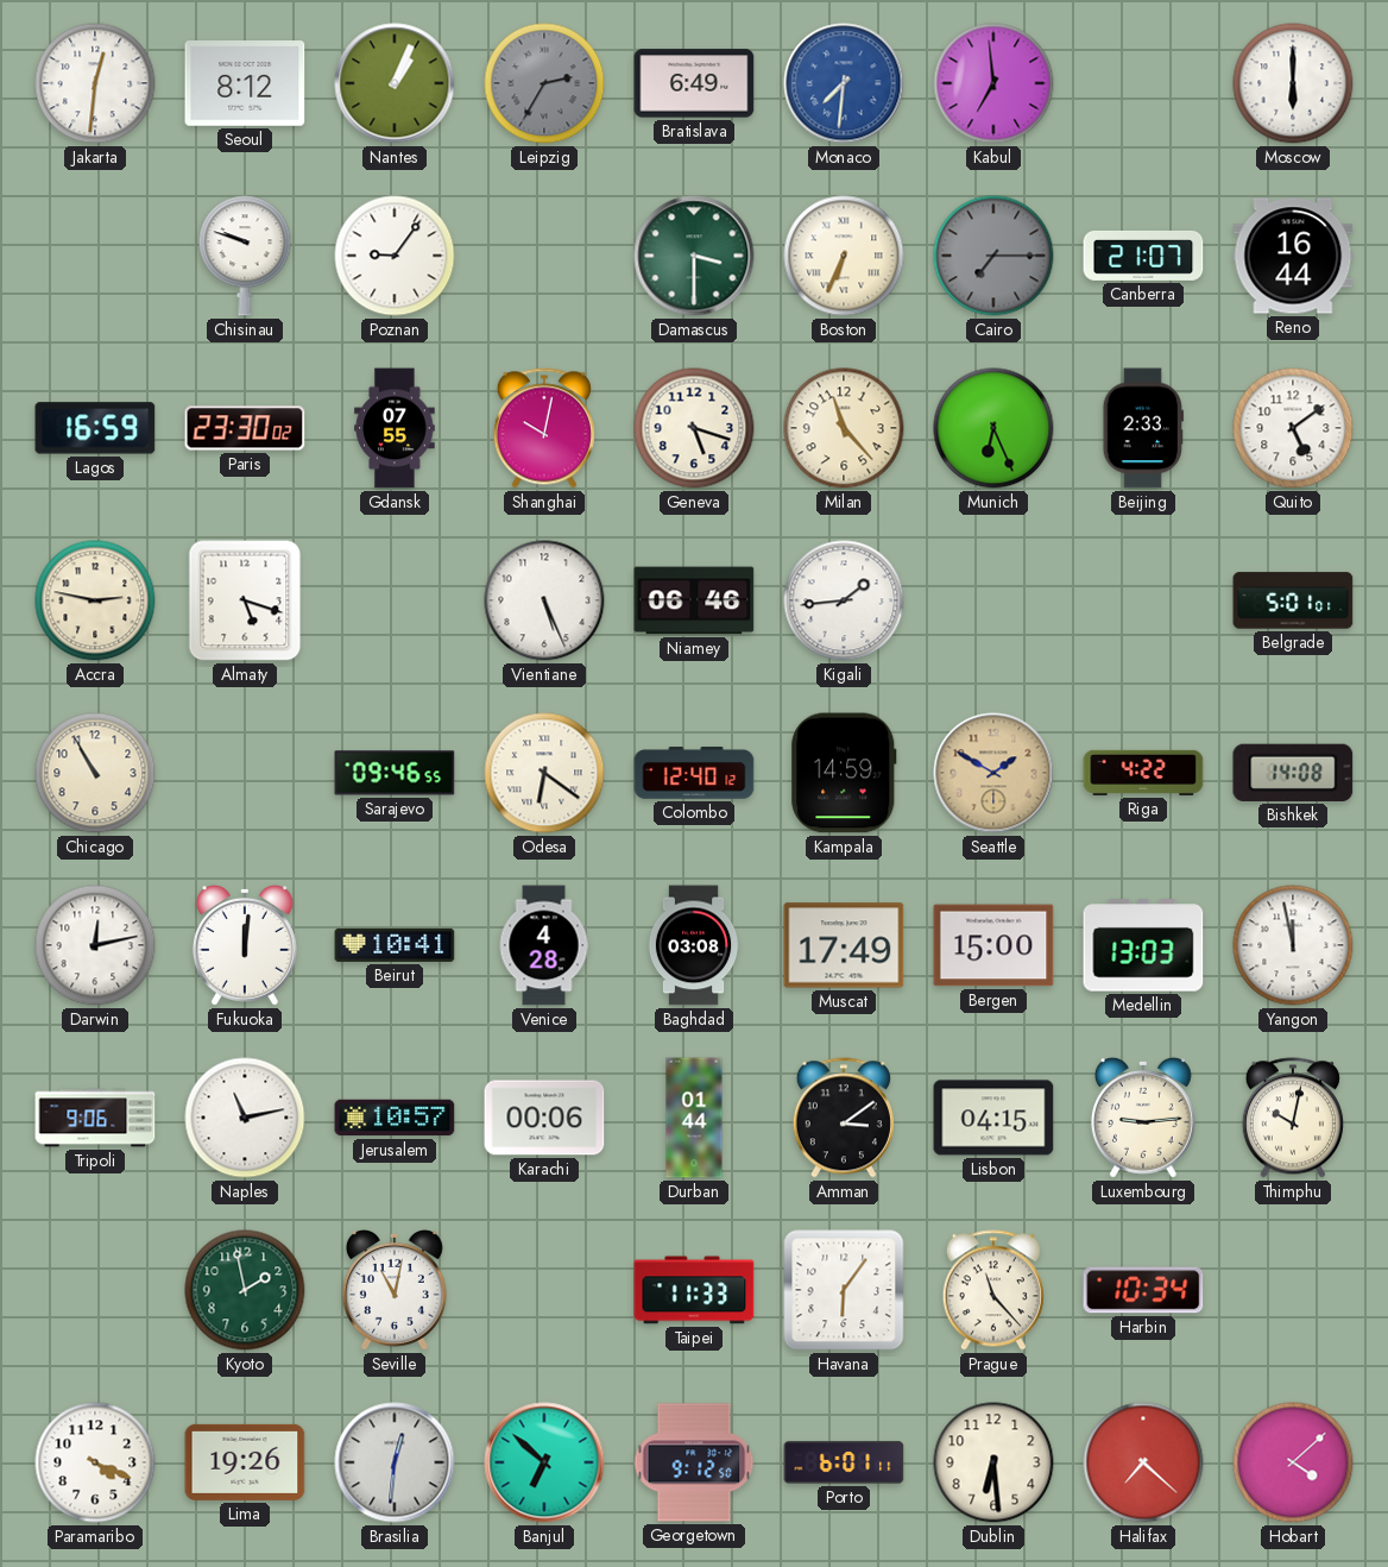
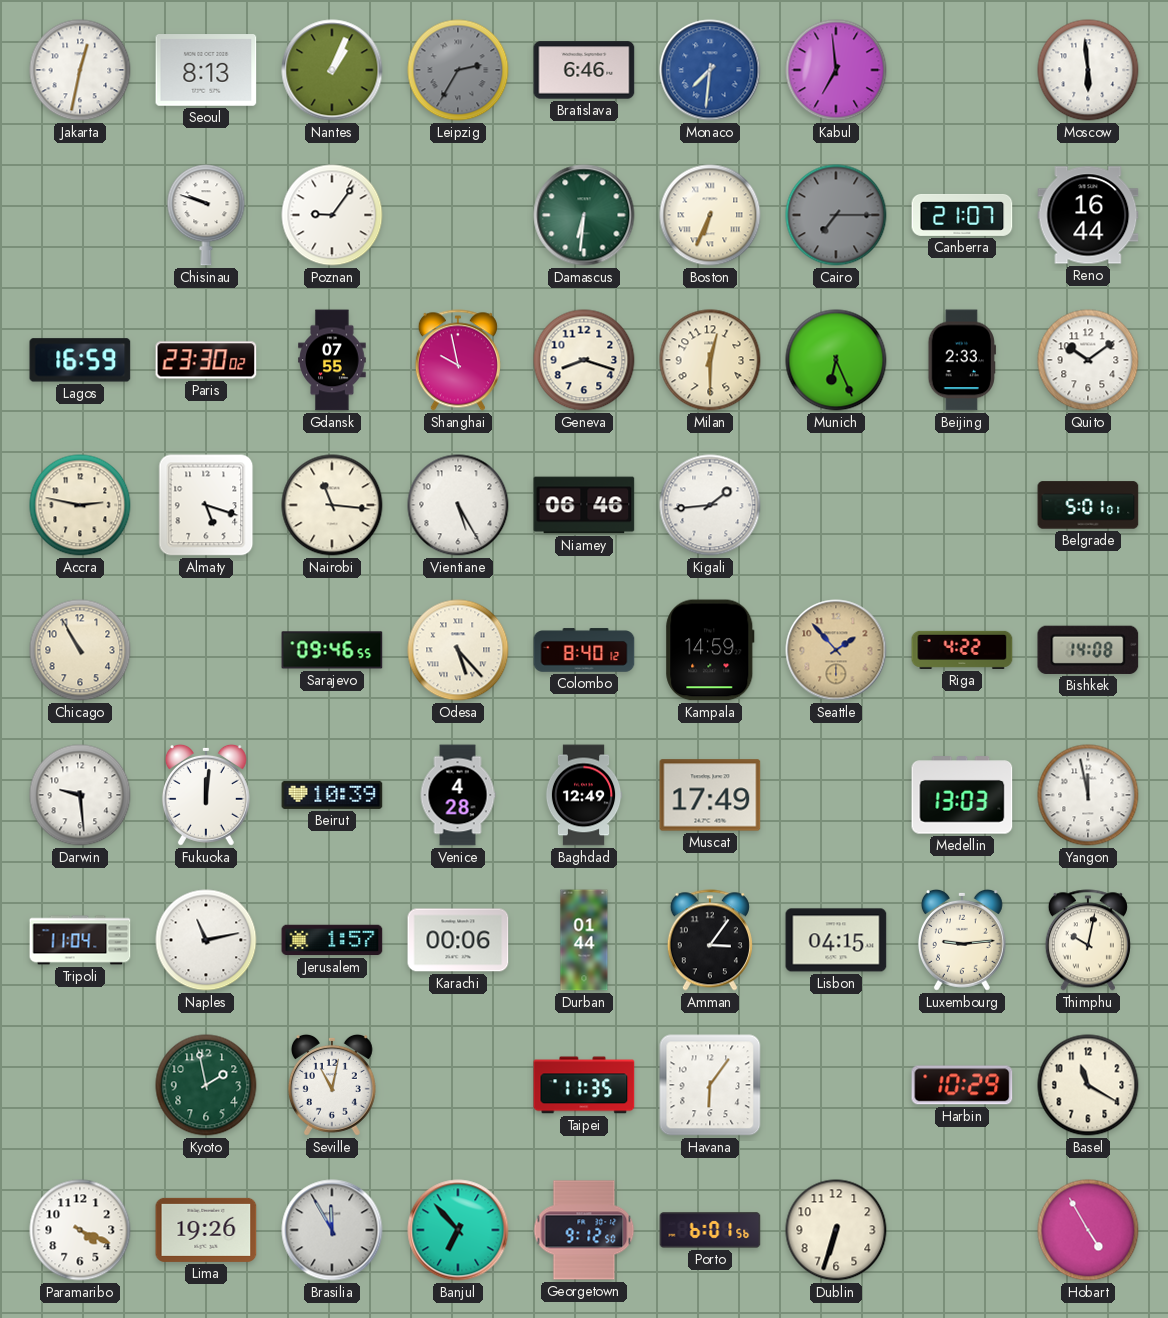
Jakarta: 12:31 -> 12:32 (80, 70)
Seoul: 8:12 -> 8:13 (206, 70)
Bratislava: 6:49 -> 6:46 (584, 70)
Moscow: 6:00 -> 5:59 (1088, 70)
Damascus: 3:30 -> 6:31 (584, 215)
Shanghai: 10:02 -> 9:58 (458, 360)
Geneva: 5:18 -> 8:18 (584, 360)
Milan: 11:23 -> 12:30 (710, 360)
Quito: 5:09 -> 10:09 (1088, 360)
Nairobi: none -> 11:16 (332, 505)
Vientiane: 5:26 -> 5:25 (458, 505)
Odesa: 6:21 -> 5:23 (458, 650)
Colombo: 12:40 -> 8:40 (584, 650)
Seattle: 1:50 -> 1:53 (836, 650)
Darwin: 12:13 -> 9:29 (80, 795)
Beirut: 10:41 -> 10:39 (332, 795)
Baghdad: 03:08 -> 12:49 (584, 795)
Bergen: 15:00 -> none (993, 945)
Tripoli: 9:06 -> 11:04 (80, 940)
Jerusalem: 10:57 -> 1:57 (332, 940)
Amman: 3:09 -> 3:06 (710, 940)
Taipei: 11:33 -> 11:35 (584, 1085)
Prague: 11:23 -> none (993, 1290)
Harbin: 10:34 -> 10:29 (962, 1085)
Basel: none -> 11:20 (1088, 1085)
Brasilia: 12:31 -> 11:55 (332, 1230)
Banjul: 6:52 -> 6:53 (458, 1230)
Porto: 6:01:11 -> 6:01:56 (710, 1230)
Dublin: 6:29 -> 6:33 (836, 1230)
Halifax: 7:22 -> none (1143, 1462)
Hobart: 4:08 -> 4:55 (1088, 1230)
